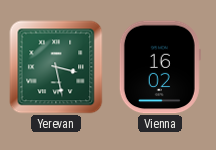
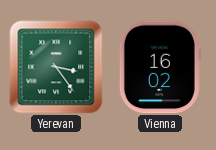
Yerevan: 3:28 -> 3:24 (56, 67)
